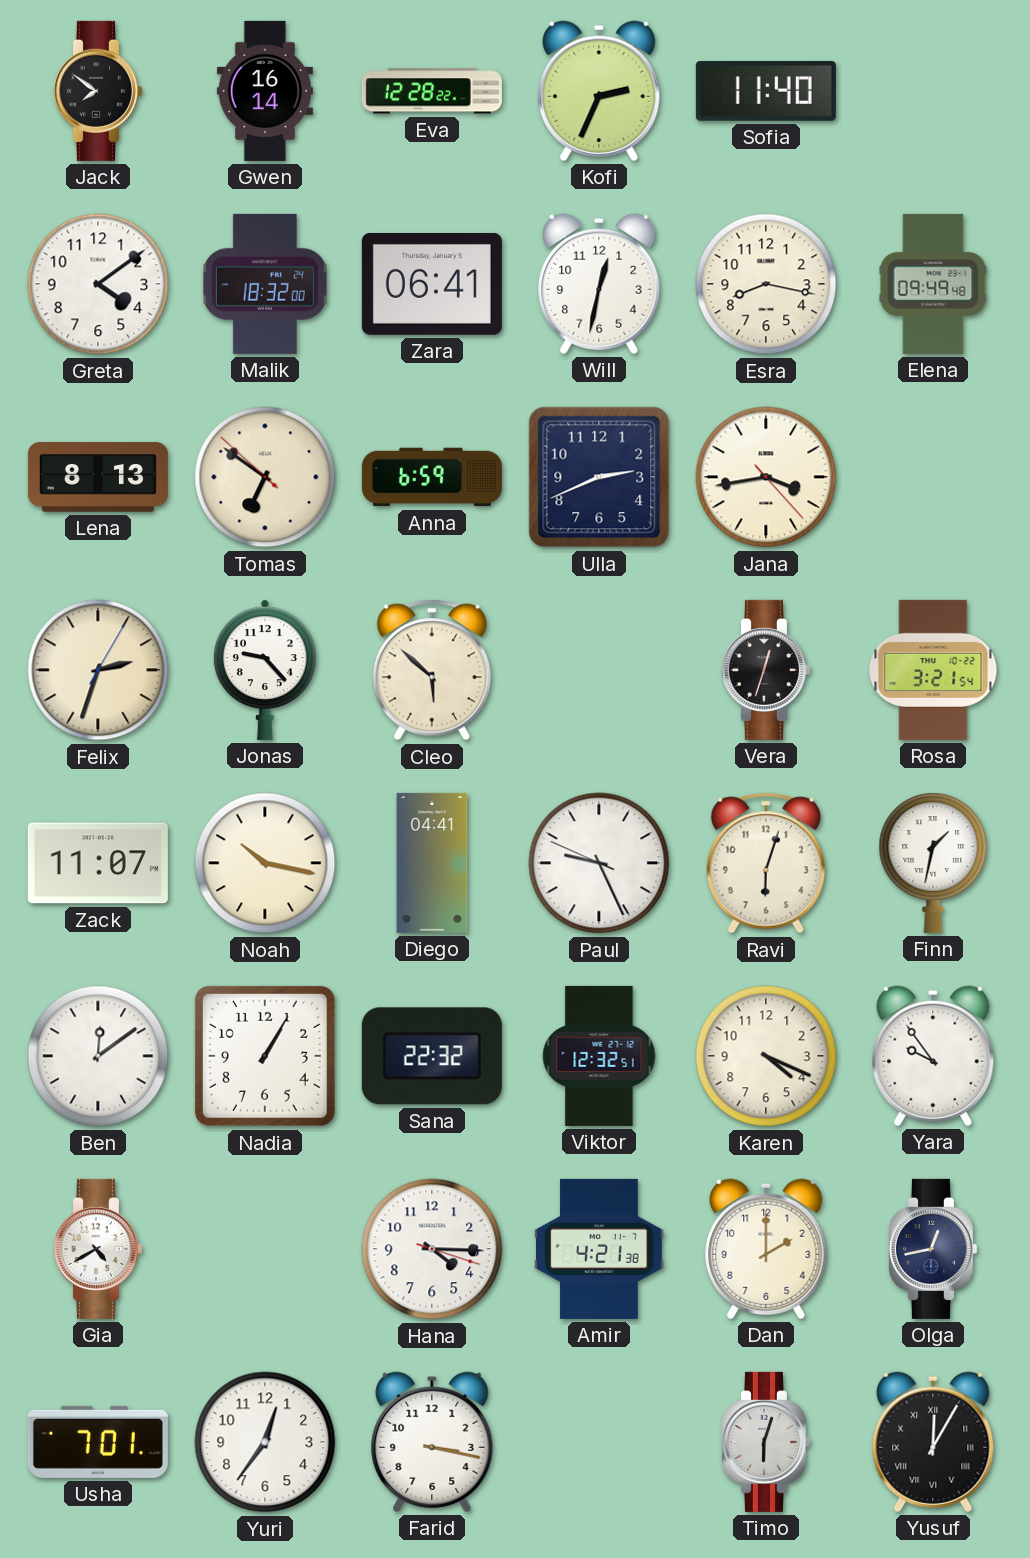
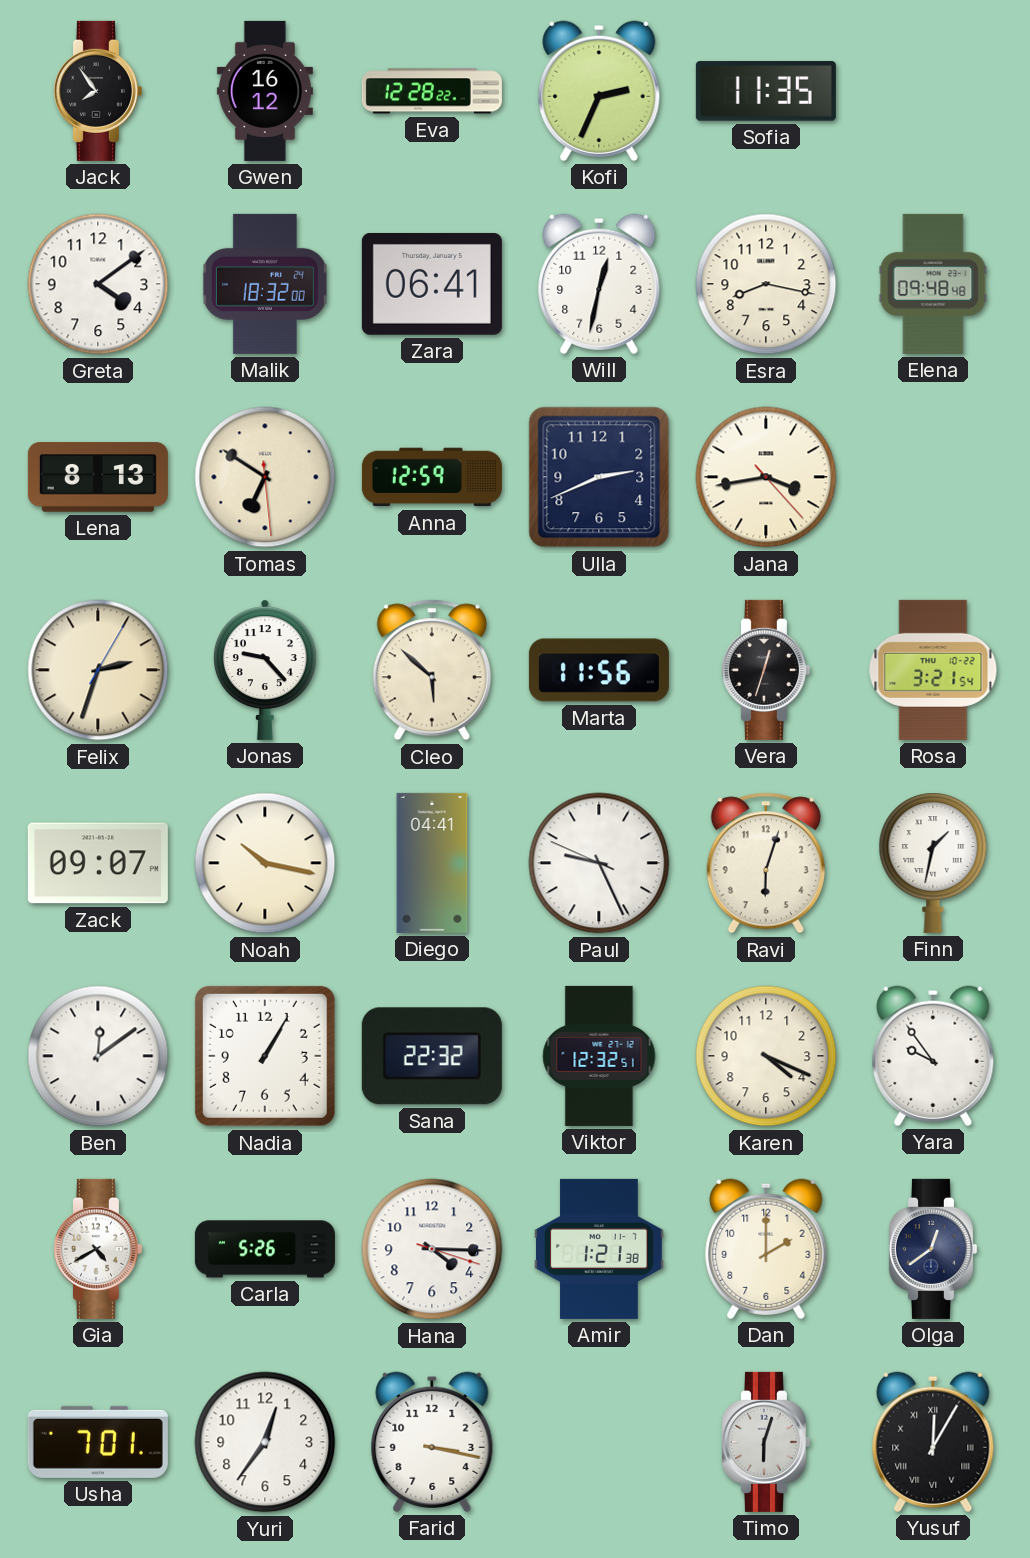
Jack: 7:51 -> 7:54 (97, 91)
Gwen: 16:14 -> 16:12 (265, 91)
Sofia: 11:40 -> 11:35 (766, 91)
Elena: 09:49 -> 09:48 (933, 284)
Tomas: 6:50:52 -> 6:50:29 (265, 477)
Anna: 6:59 -> 12:59 (432, 477)
Marta: none -> 11:56 (599, 670)
Zack: 11:07 -> 09:07 (98, 863)
Carla: none -> 5:26 (265, 1249)
Amir: 4:21 -> 1:21 (599, 1249)
Olga: 12:43 -> 12:39 (932, 1249)
